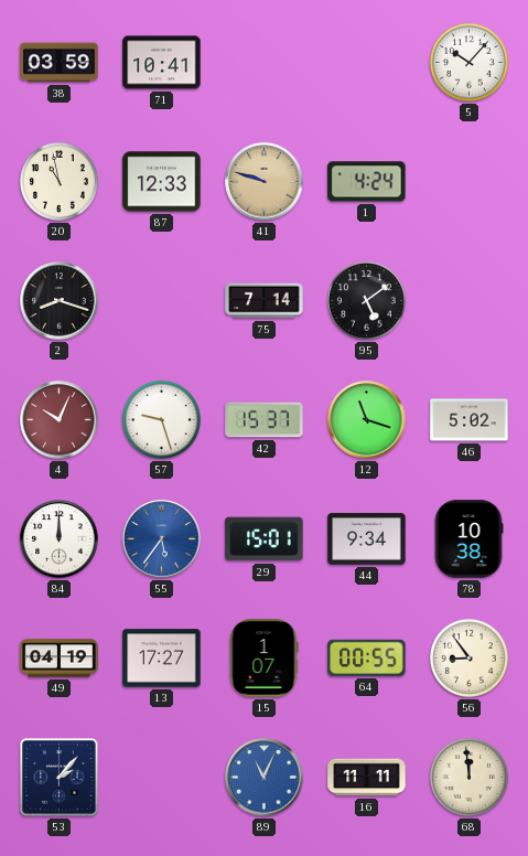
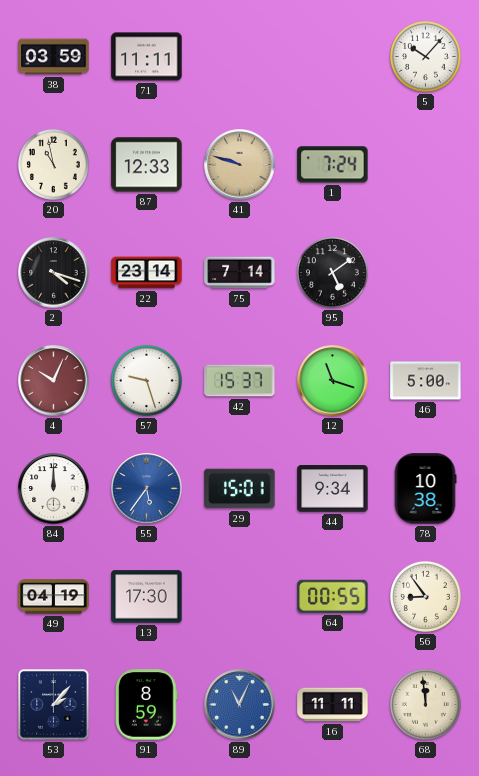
71: 10:41 -> 11:11 (147, 57)
1: 4:24 -> 7:24 (333, 165)
2: 8:18 -> 4:18 (54, 273)
22: none -> 23:14 (147, 273)
46: 5:02 -> 5:00 (426, 381)
13: 17:27 -> 17:30 (147, 597)
15: 1:07 -> none (265, 659)
91: none -> 8:59 (147, 705)
